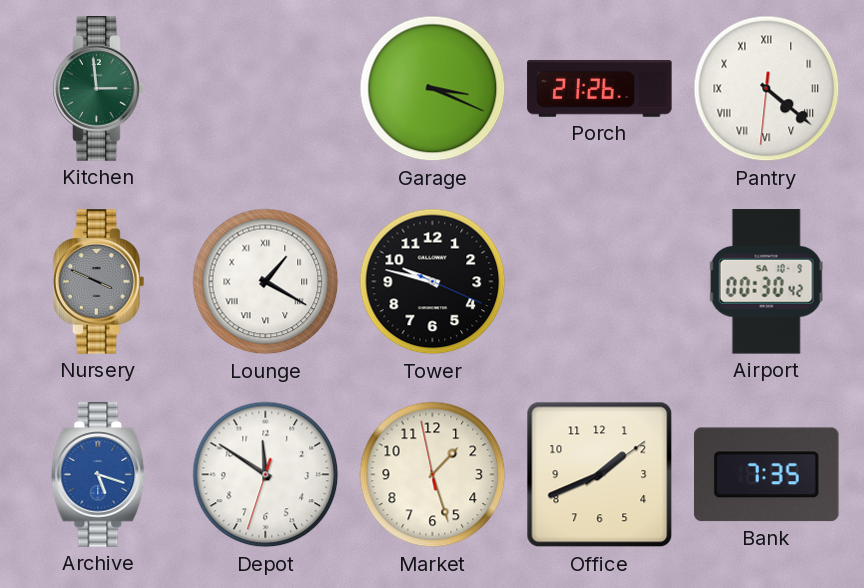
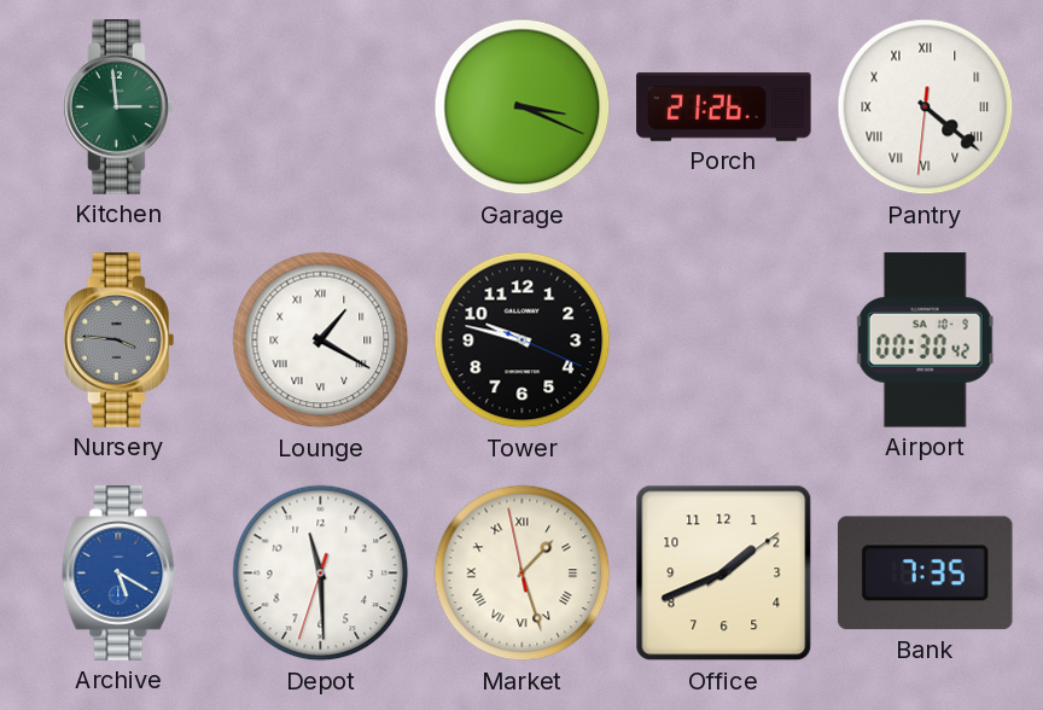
Nursery: 3:49 -> 3:46 (120, 341)
Archive: 5:18 -> 5:20 (120, 574)
Depot: 11:50 -> 11:29 (321, 574)
Market numerals: Arabic -> Roman (523, 574)
